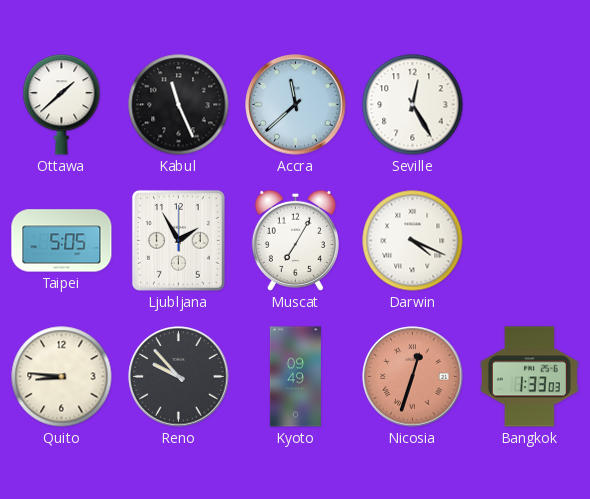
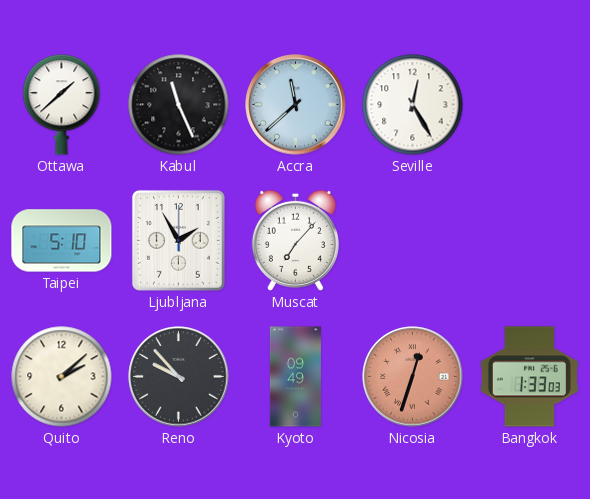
Taipei: 5:05 -> 5:10 (62, 241)
Muscat: 7:05 -> 7:07 (295, 240)
Darwin: 4:19 -> none (413, 241)
Quito: 8:46 -> 2:08 (62, 377)
